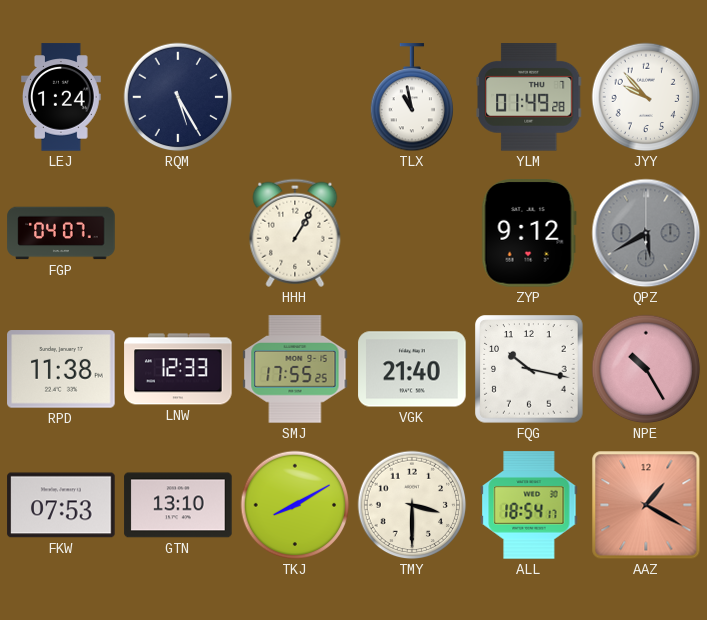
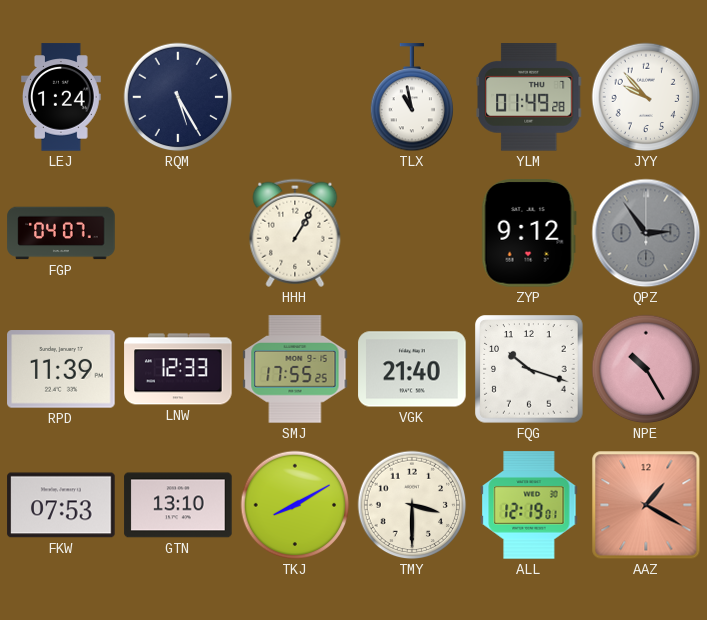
QPZ: 5:40 -> 2:54 (646, 233)
RPD: 11:38 -> 11:39 (61, 369)
FQG: 10:17 -> 10:18 (529, 369)
ALL: 18:54 -> 12:19 (529, 505)
